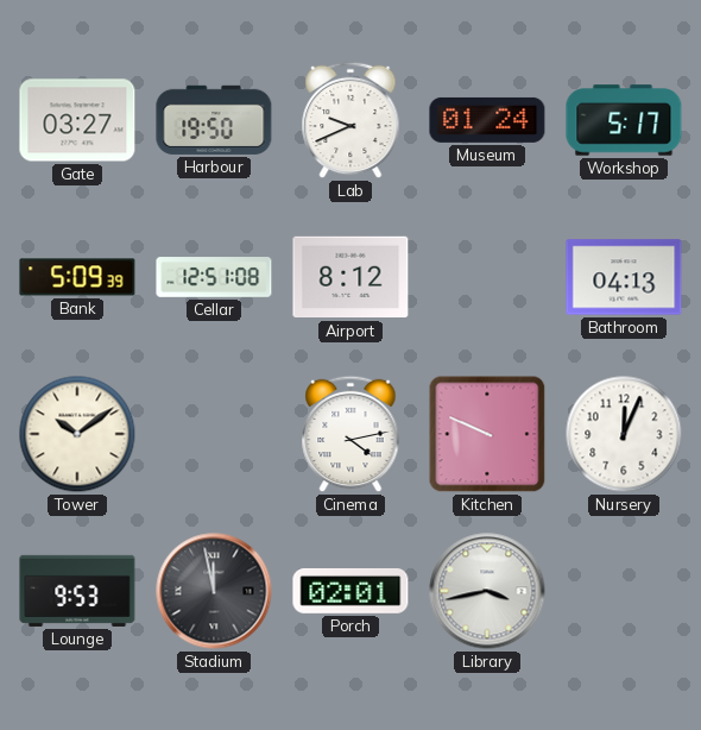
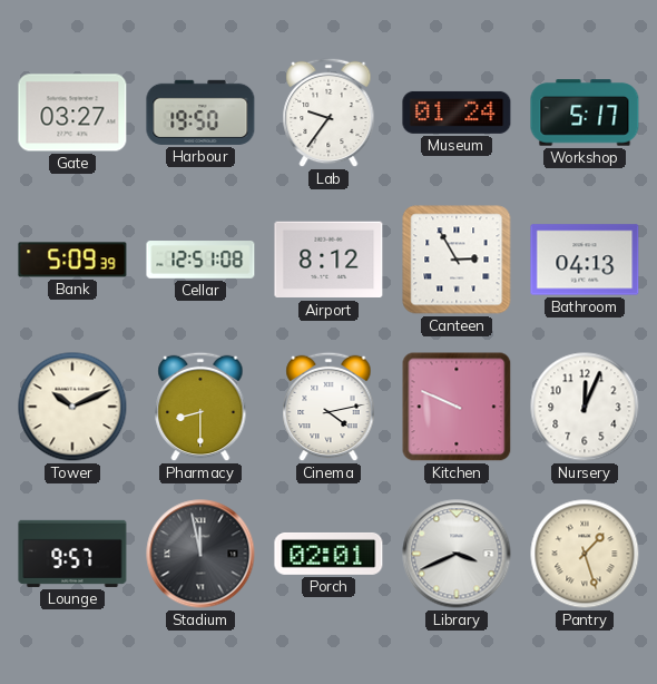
Lab: 9:41 -> 9:36 (329, 113)
Canteen: none -> 2:55 (457, 260)
Tower: 10:09 -> 10:11 (72, 407)
Pharmacy: none -> 8:30 (200, 407)
Lounge: 9:53 -> 9:57 (72, 554)
Library: 3:43 -> 3:41 (457, 554)
Pantry: none -> 1:27 (585, 554)
